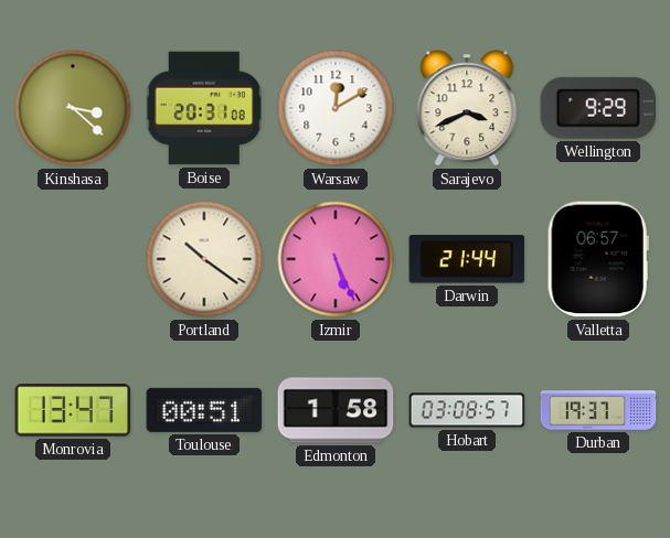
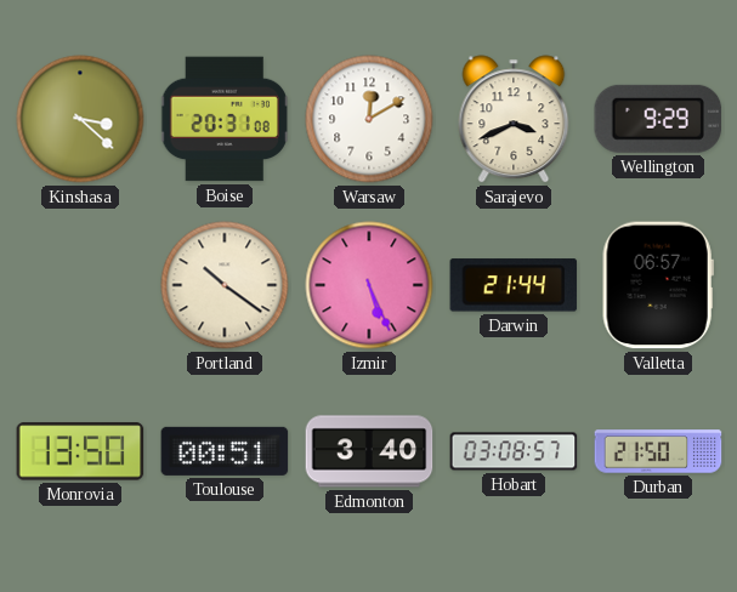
Monrovia: 13:47 -> 13:50 (80, 451)
Edmonton: 1:58 -> 3:40 (369, 451)
Durban: 19:37 -> 21:50 (658, 451)
